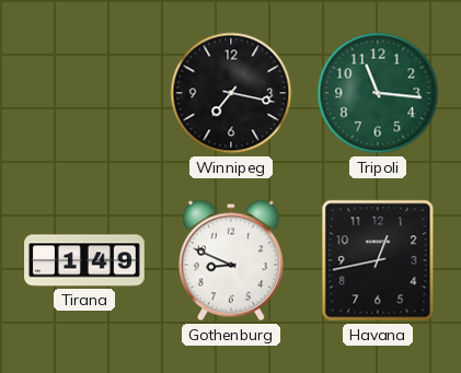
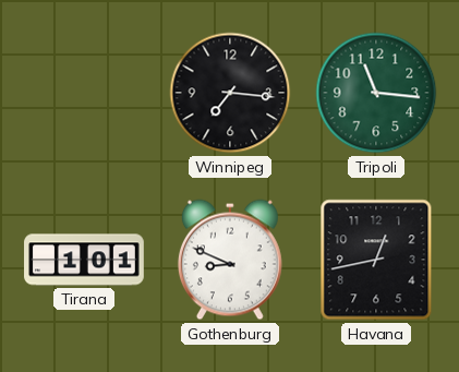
Winnipeg: 7:17 -> 7:16 (230, 93)
Tirana: 1:49 -> 1:01 (84, 260)
